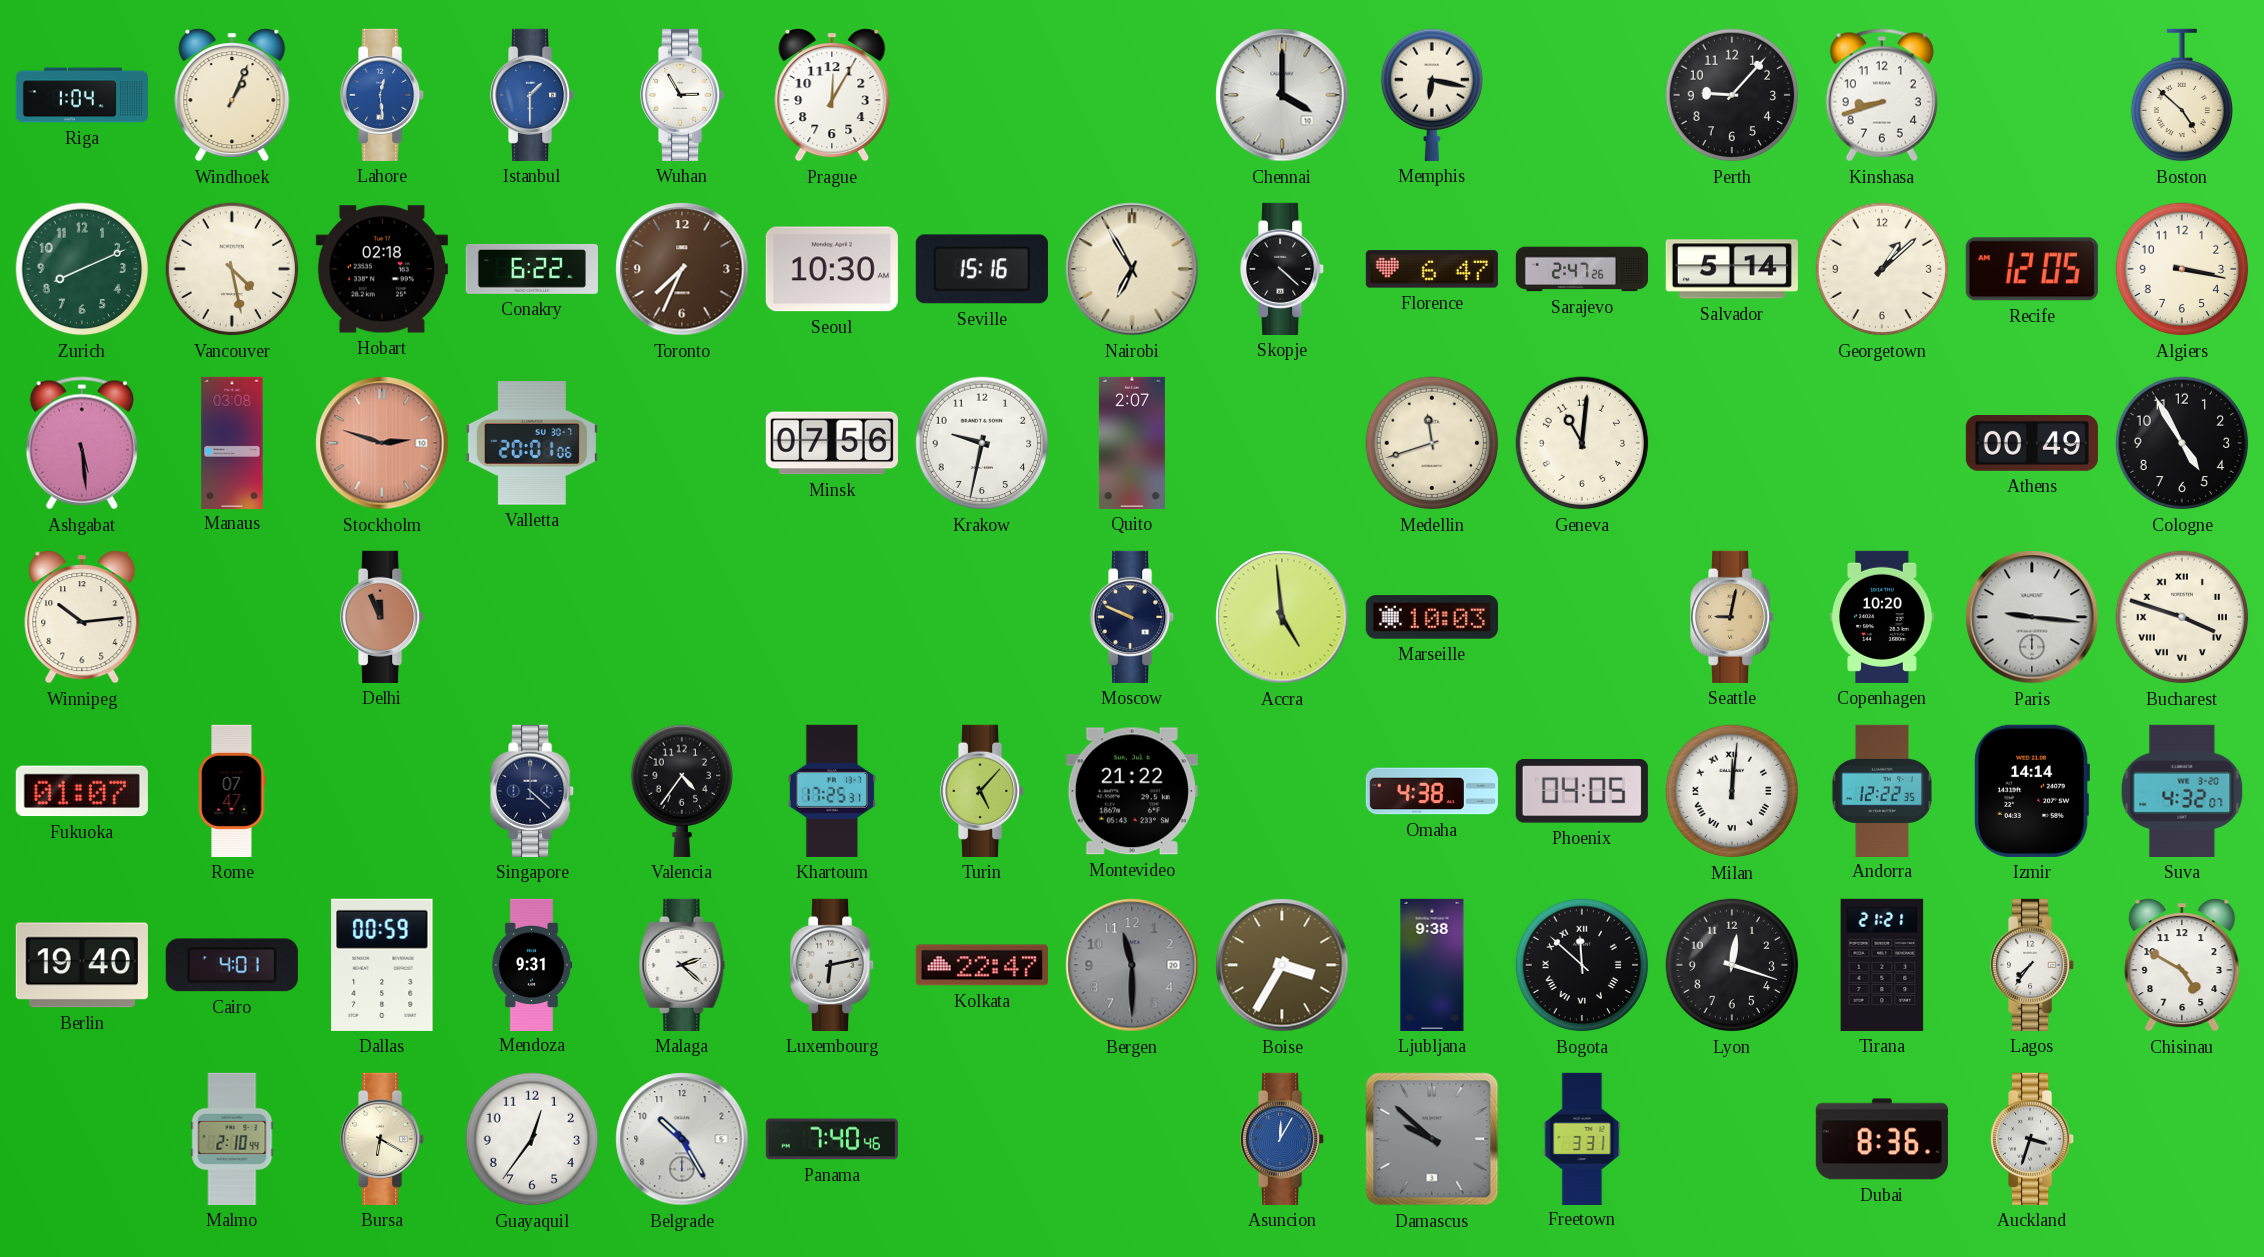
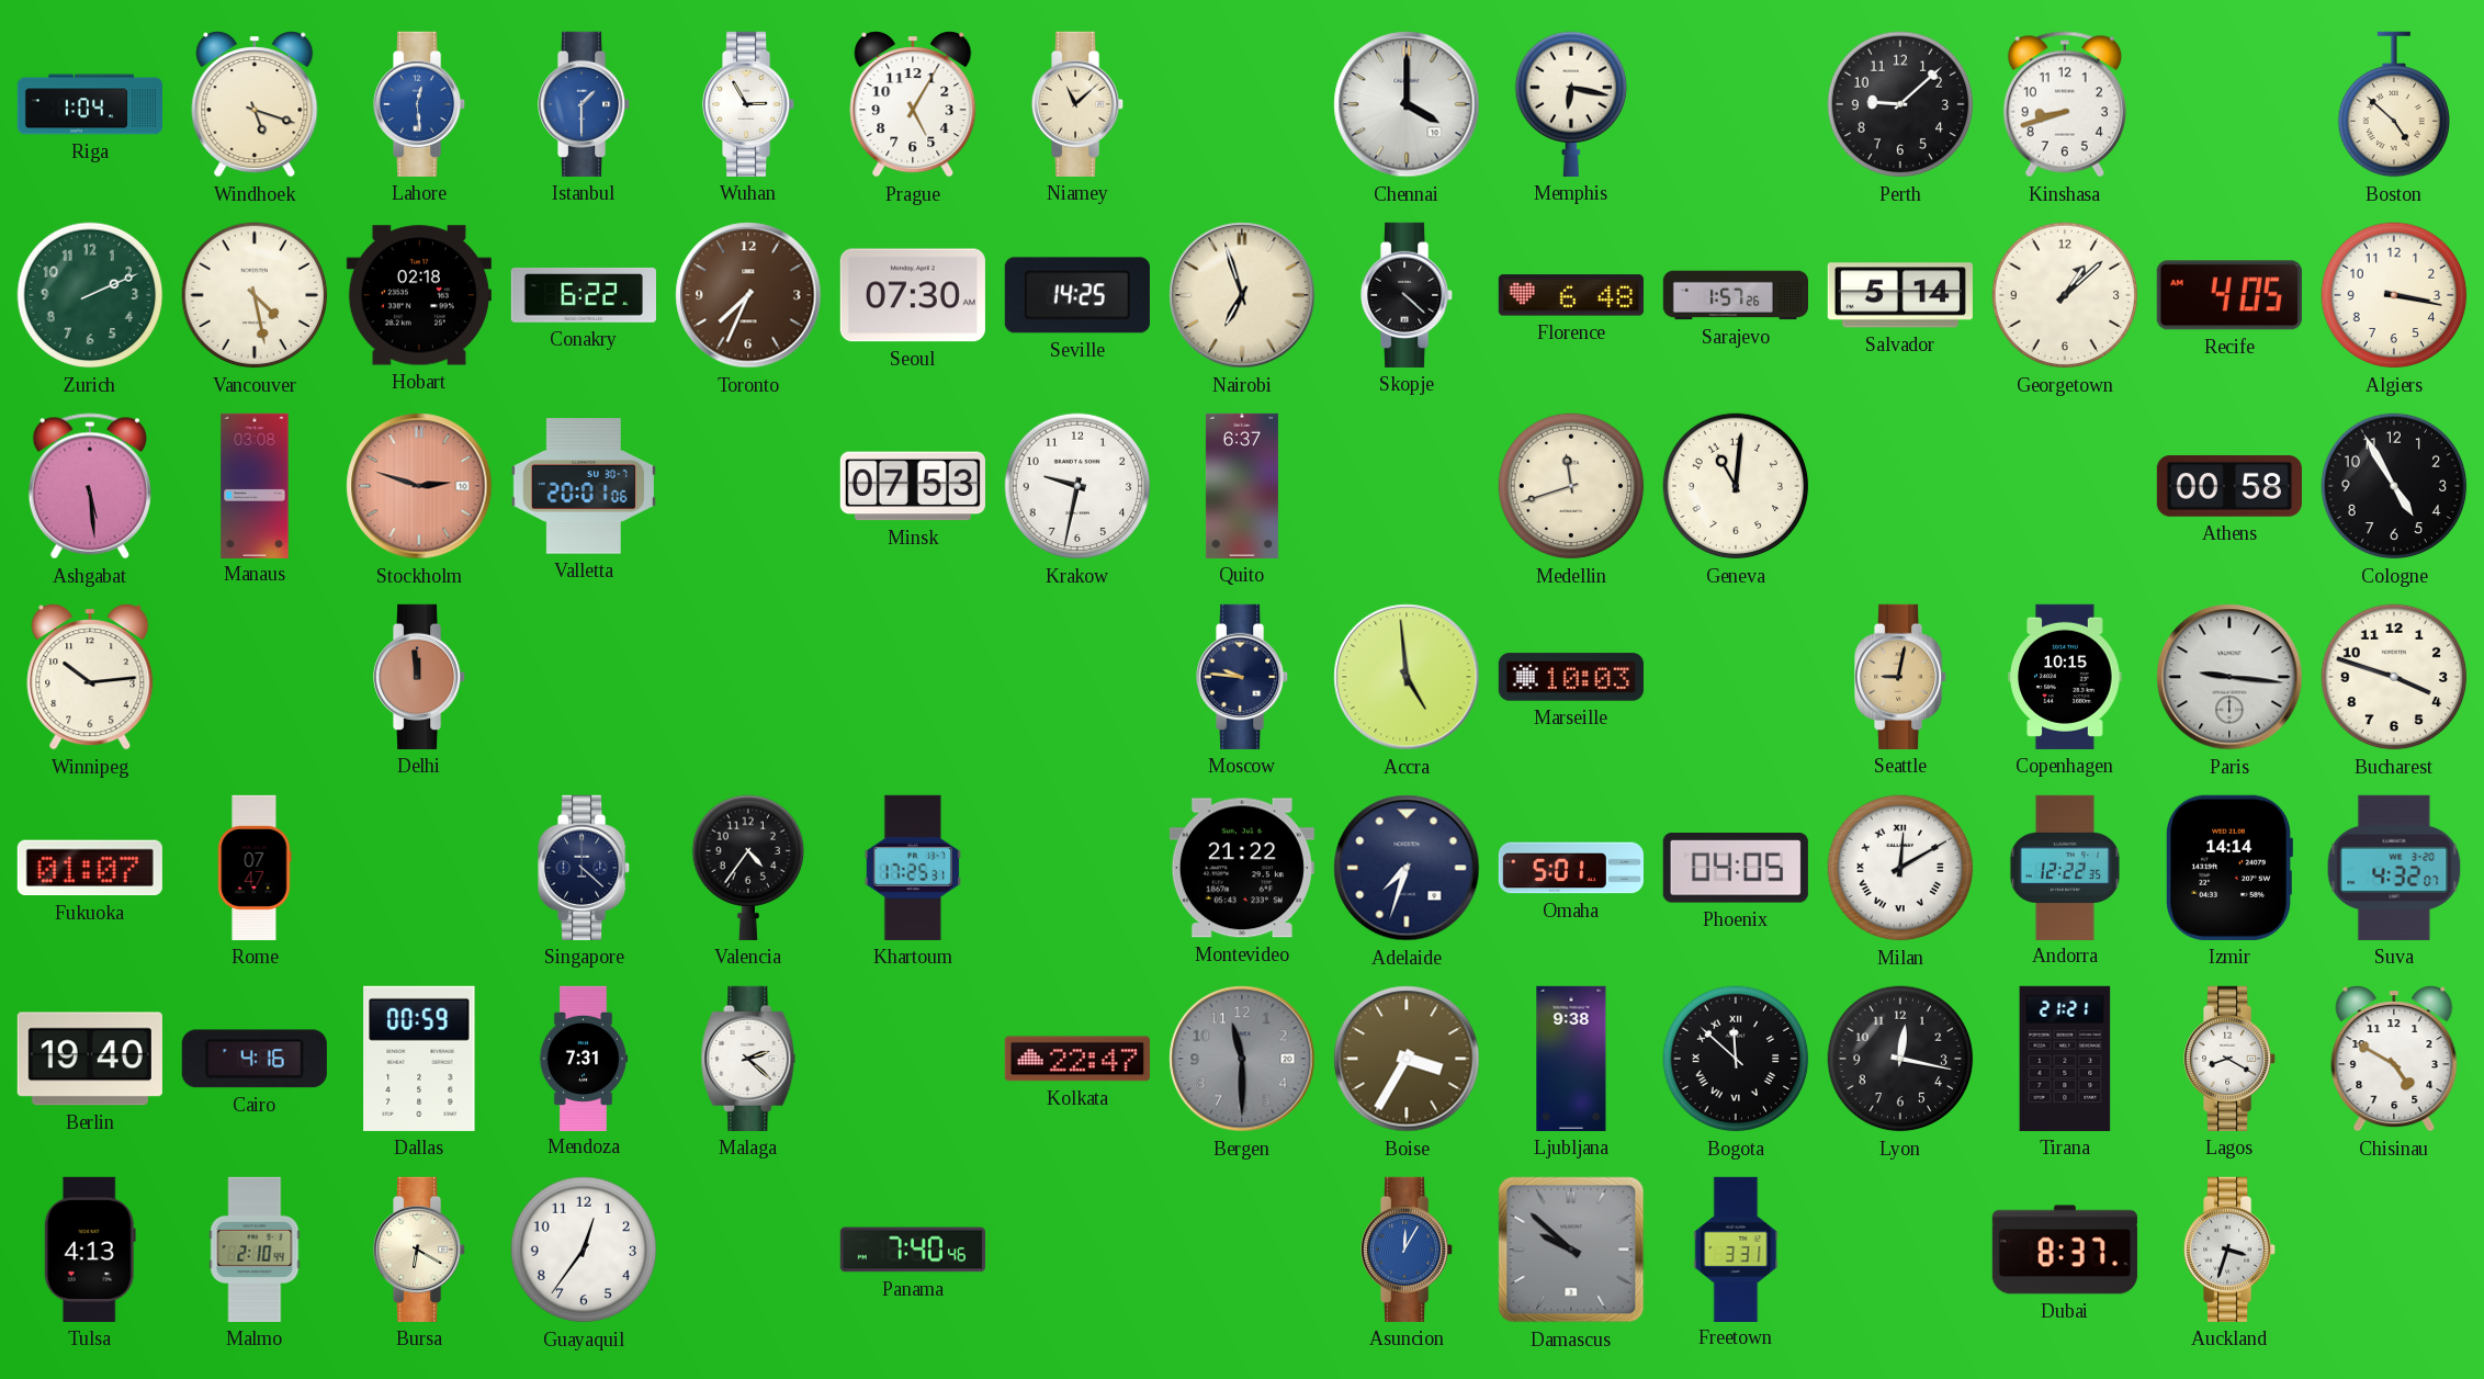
Windhoek: 1:04 -> 5:18 (255, 104)
Prague: 12:05 -> 5:05 (913, 104)
Niamey: none -> 11:08 (1079, 104)
Perth: 9:07 -> 9:08 (1900, 104)
Zurich: 8:11 -> 2:11 (90, 295)
Seoul: 10:30 -> 07:30 (913, 295)
Seville: 15:16 -> 14:25 (1077, 295)
Nairobi: 6:55 -> 6:57 (1242, 295)
Florence: 6:47 -> 6:48 (1571, 295)
Sarajevo: 2:47 -> 1:57 (1735, 295)
Recife: 12:05 -> 4:05 (2229, 295)
Minsk: 07:56 -> 07:53 (913, 486)
Quito: 2:07 -> 6:37 (1242, 486)
Athens: 00:49 -> 00:58 (2229, 486)
Delhi: 11:56 -> 11:59 (420, 677)
Moscow: 9:49 -> 9:46 (1243, 677)
Copenhagen: 10:20 -> 10:15 (2065, 677)
Bucharest numerals: Roman -> Arabic (2394, 677)
Turin: 5:07 -> none (983, 791)
Adelaide: none -> 7:33 (1407, 868)
Omaha: 4:38 -> 5:01 (1571, 868)
Milan: 12:01 -> 12:10 (1900, 868)
Cairo: 4:01 -> 4:16 (255, 1059)
Mendoza: 9:31 -> 7:31 (584, 1058)
Luxembourg: 6:13 -> none (833, 965)
Lyon: 12:18 -> 12:17 (1900, 1059)
Lagos: 7:36 -> 8:20 (2231, 1059)
Tulsa: none -> 4:13 (90, 1250)
Belgrade: 10:25 -> none (682, 1139)
Dubai: 8:36 -> 8:37 (2065, 1250)
